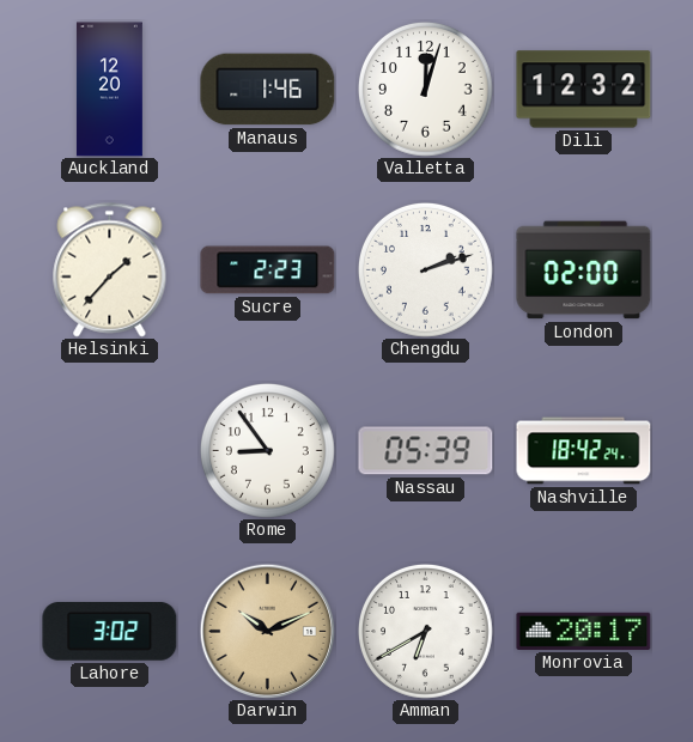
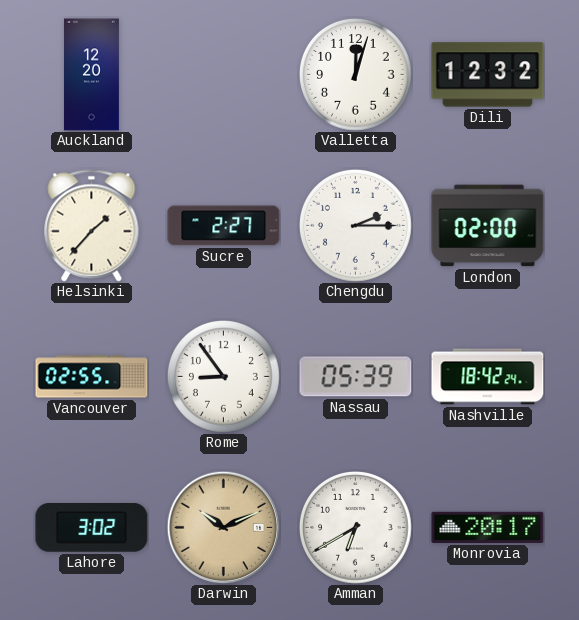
Manaus: 1:46 -> none (268, 90)
Sucre: 2:23 -> 2:27 (224, 226)
Chengdu: 2:12 -> 2:15 (356, 226)
Vancouver: none -> 02:55 (92, 377)
